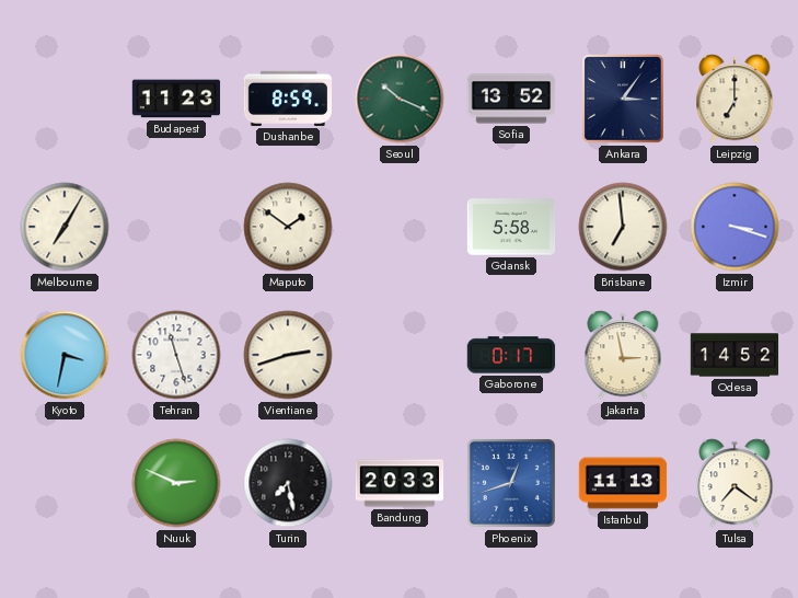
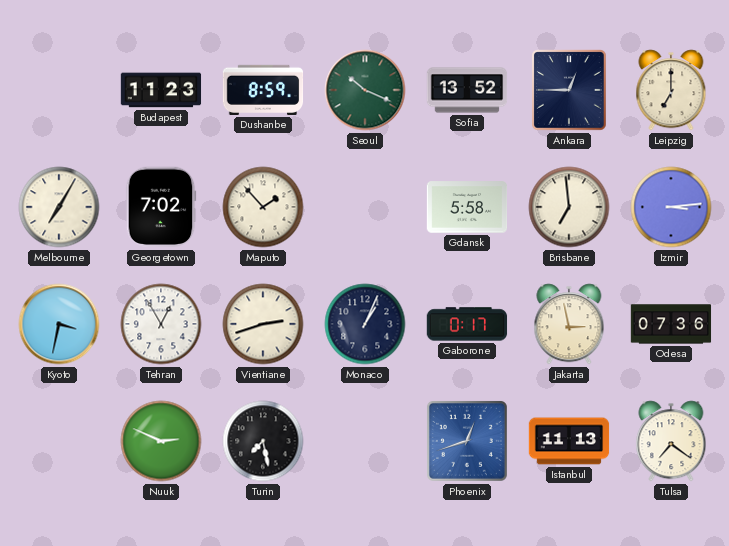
Ankara: 3:06 -> 12:45 (569, 90)
Georgetown: none -> 7:02 (161, 207)
Maputo: 1:51 -> 1:53 (263, 207)
Izmir: 3:18 -> 3:14 (671, 207)
Tehran: 11:27 -> 12:55 (161, 324)
Monaco: none -> 1:04 (365, 324)
Odesa: 14:52 -> 07:36 (671, 324)
Bandung: 20:33 -> none (400, 483)
